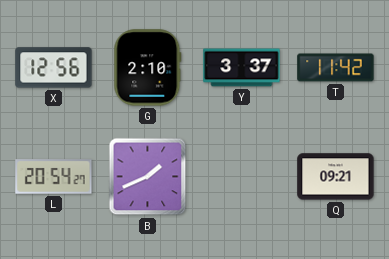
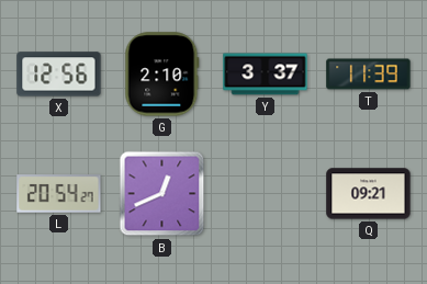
T: 11:42 -> 11:39 (369, 75)
B: 1:41 -> 12:41 (162, 194)
